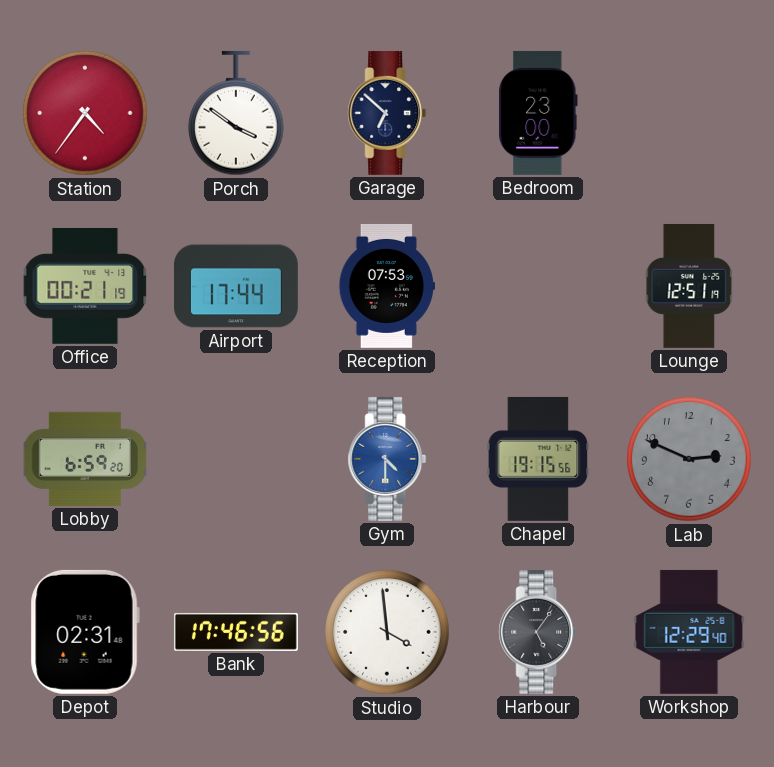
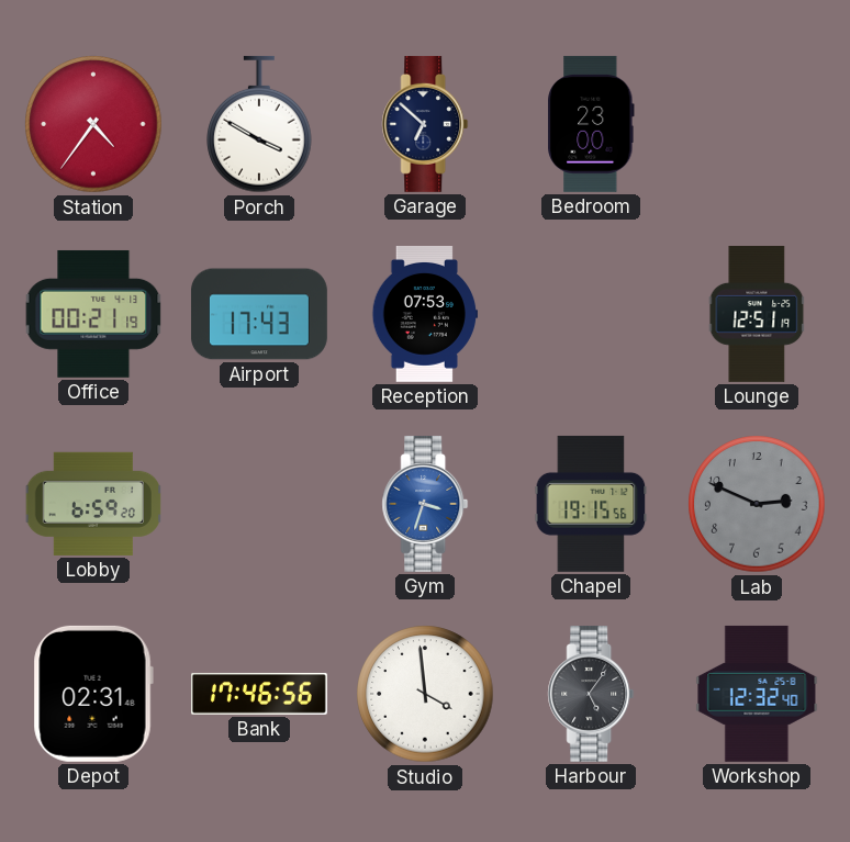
Porch: 3:51 -> 3:50 (259, 124)
Airport: 17:44 -> 17:43 (259, 314)
Gym: 4:30 -> 3:33 (425, 504)
Workshop: 12:29 -> 12:32 (757, 694)
